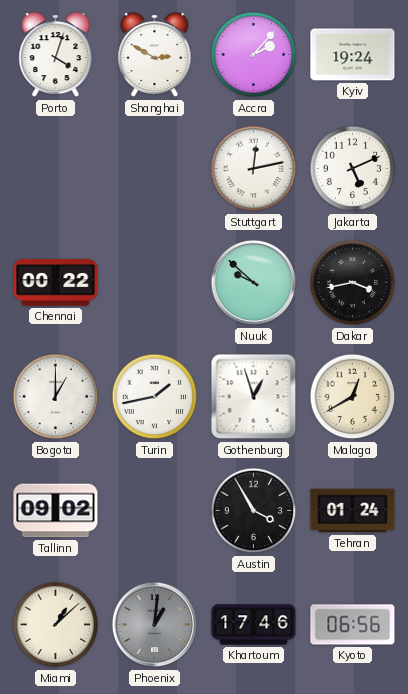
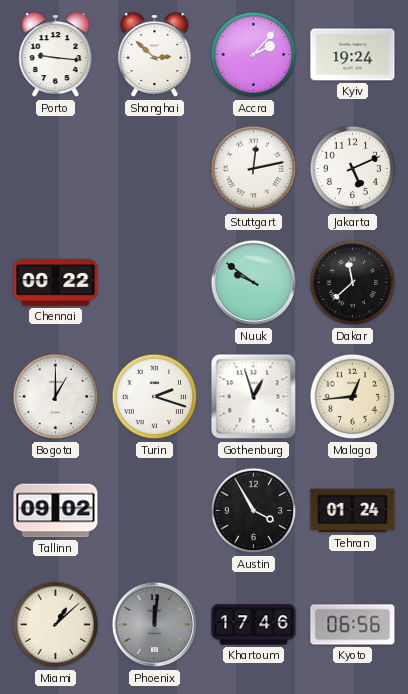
Porto: 4:03 -> 9:16 (56, 56)
Shanghai: 2:50 -> 2:52 (155, 56)
Nuuk: 9:52 -> 9:51 (254, 283)
Dakar: 3:43 -> 11:38 (353, 283)
Turin: 1:43 -> 2:18 (155, 397)
Malaga: 12:40 -> 12:44 (353, 397)
Phoenix: 1:01 -> 12:01 (155, 625)
